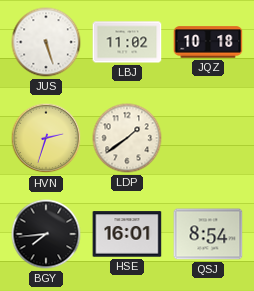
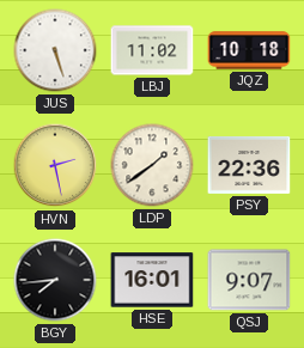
HVN: 2:33 -> 2:28 (55, 165)
PSY: none -> 22:36 (249, 165)
QSJ: 8:54 -> 9:07 (249, 280)
